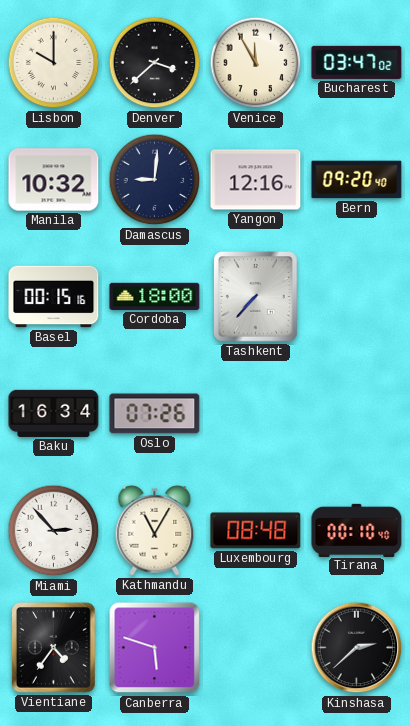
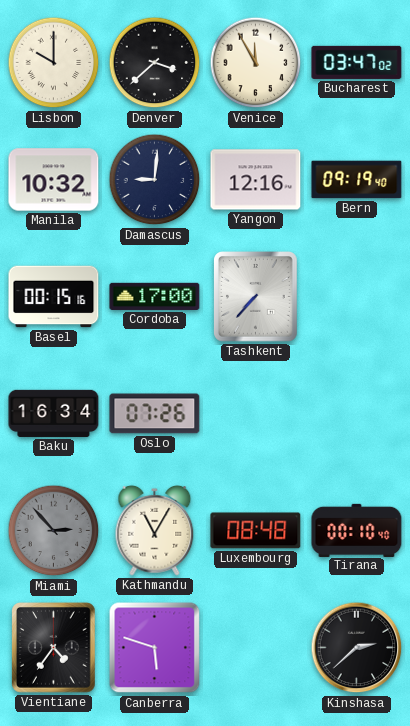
Bern: 09:20 -> 09:19 (357, 180)
Cordoba: 18:00 -> 17:00 (155, 296)
Miami dial: white -> grey (54, 531)
